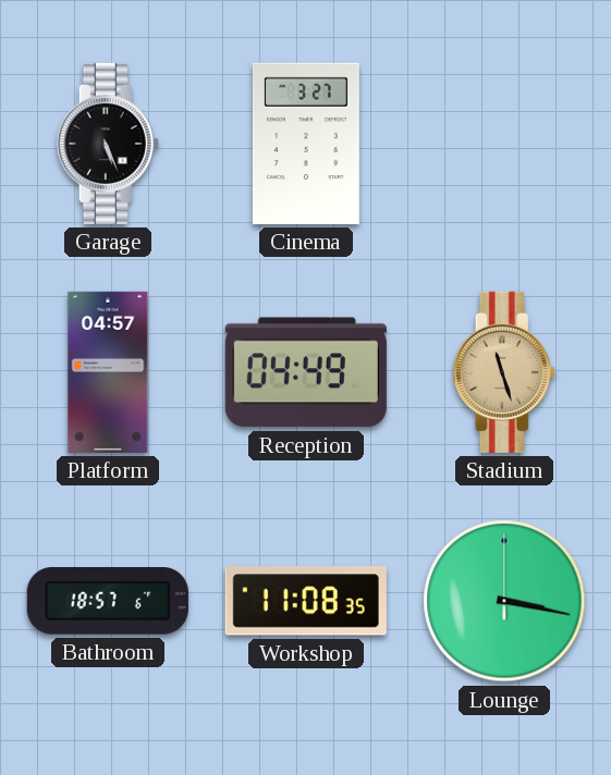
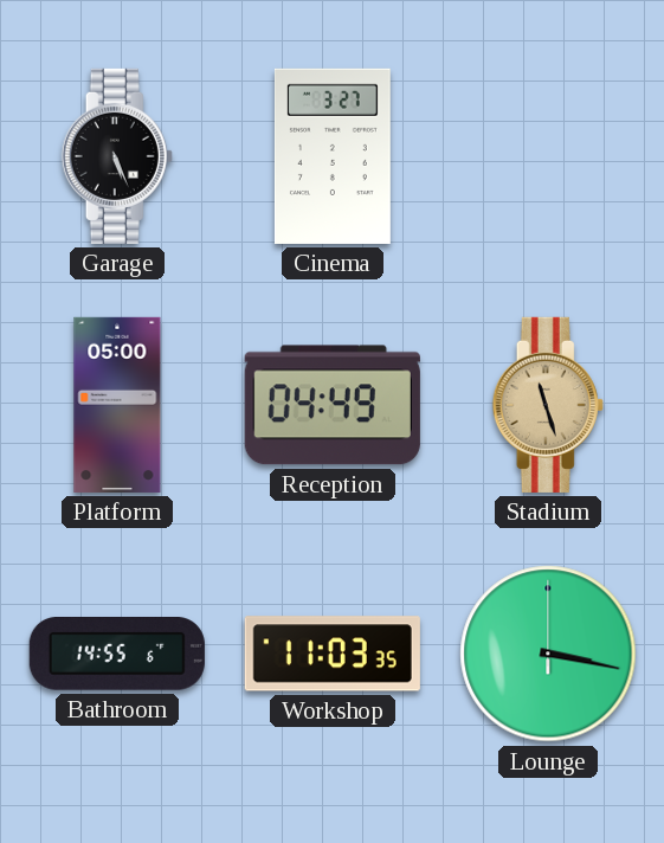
Platform: 04:57 -> 05:00 (117, 405)
Bathroom: 18:57 -> 14:55 (117, 655)
Workshop: 11:08 -> 11:03 (333, 654)
